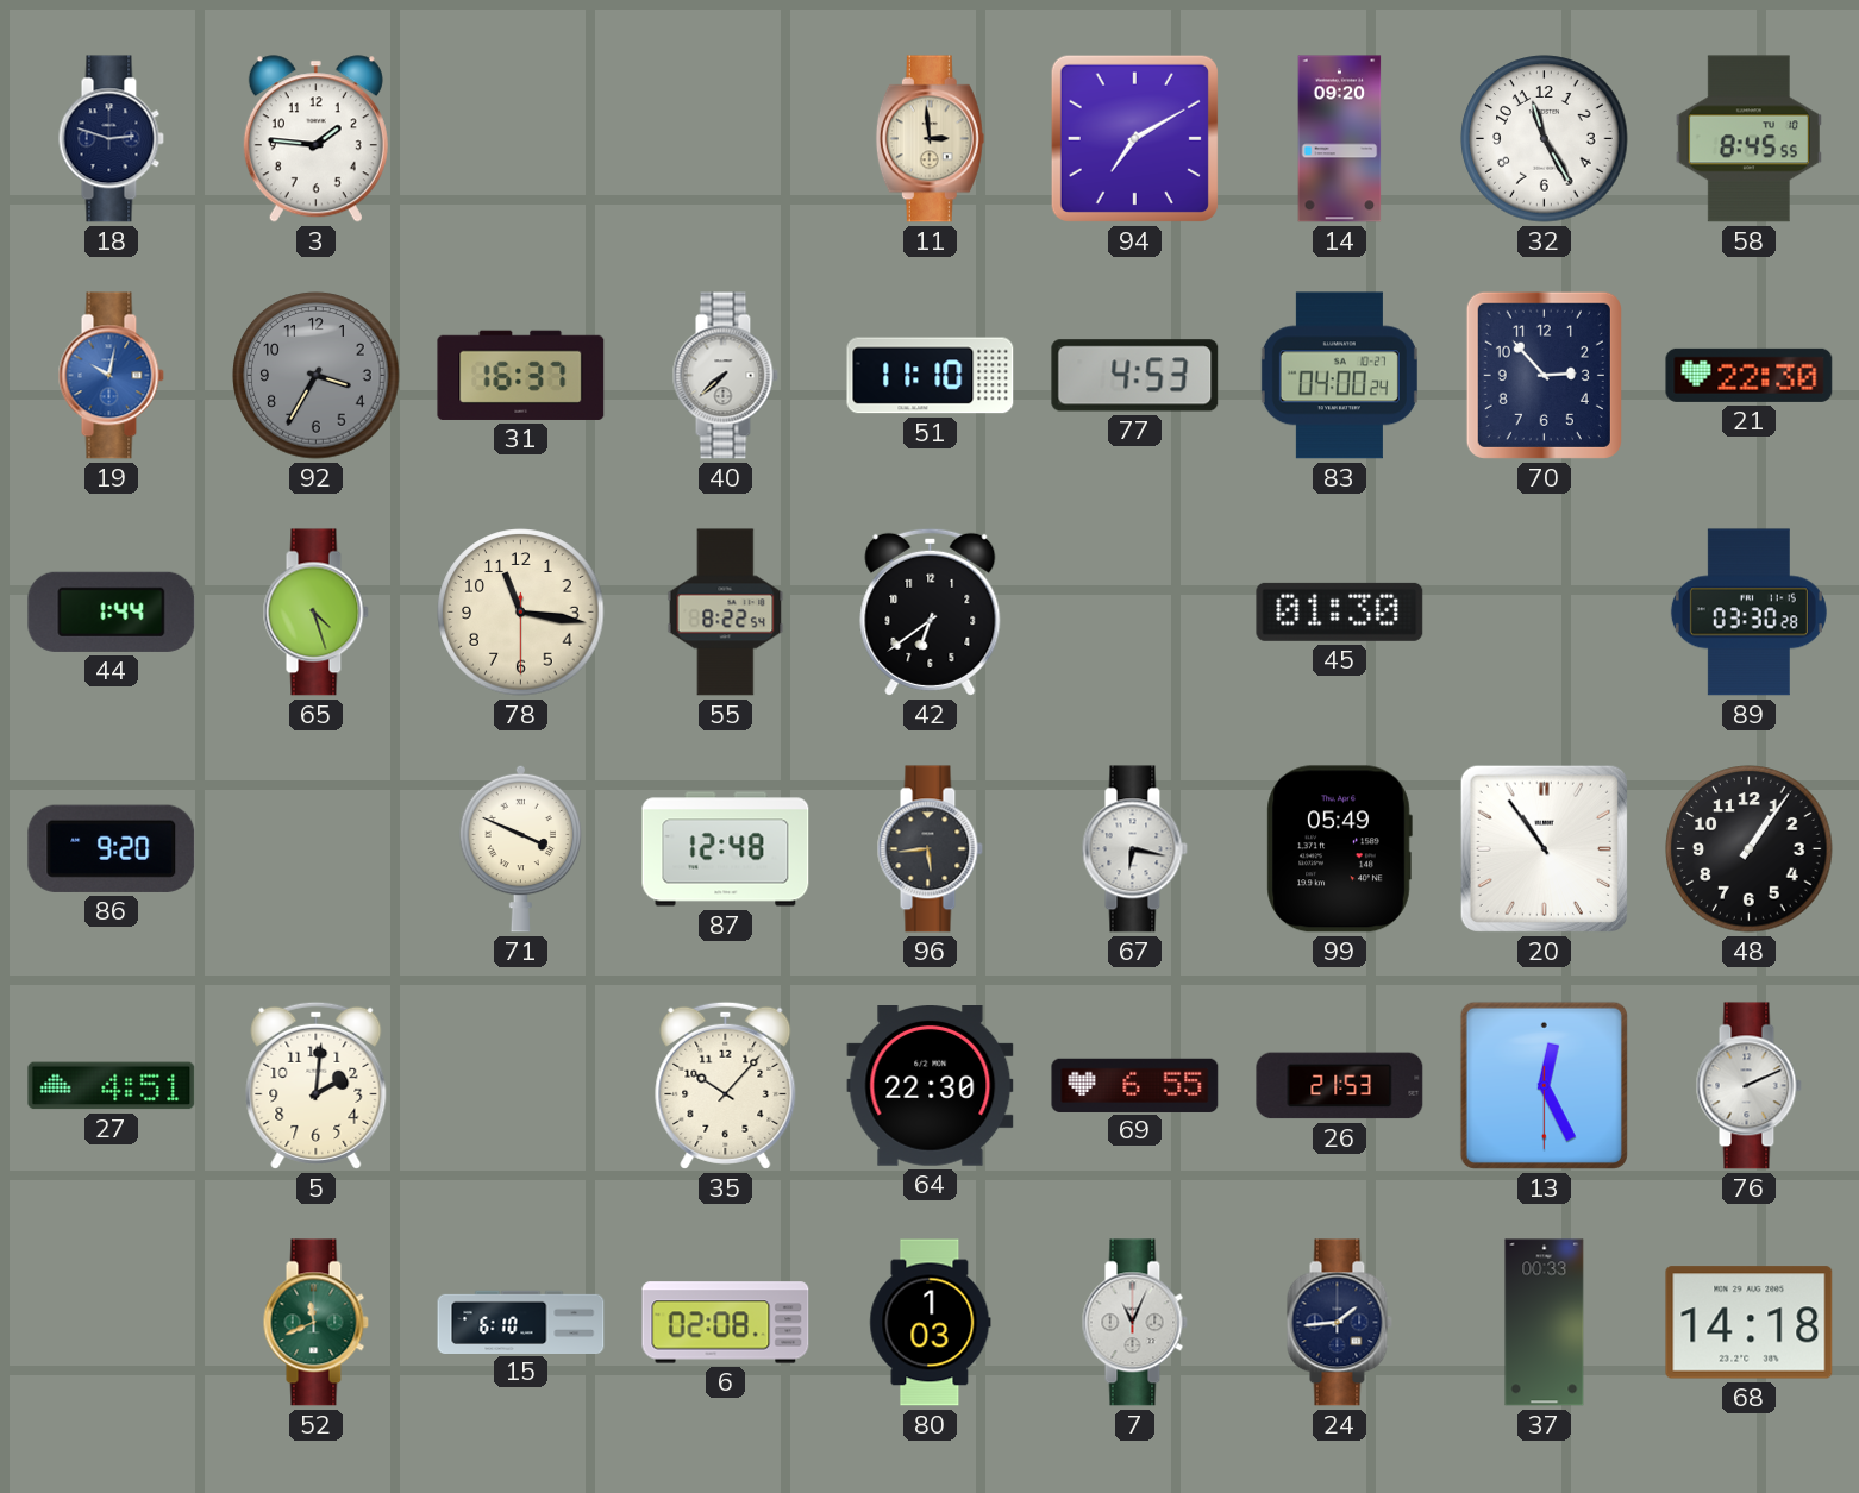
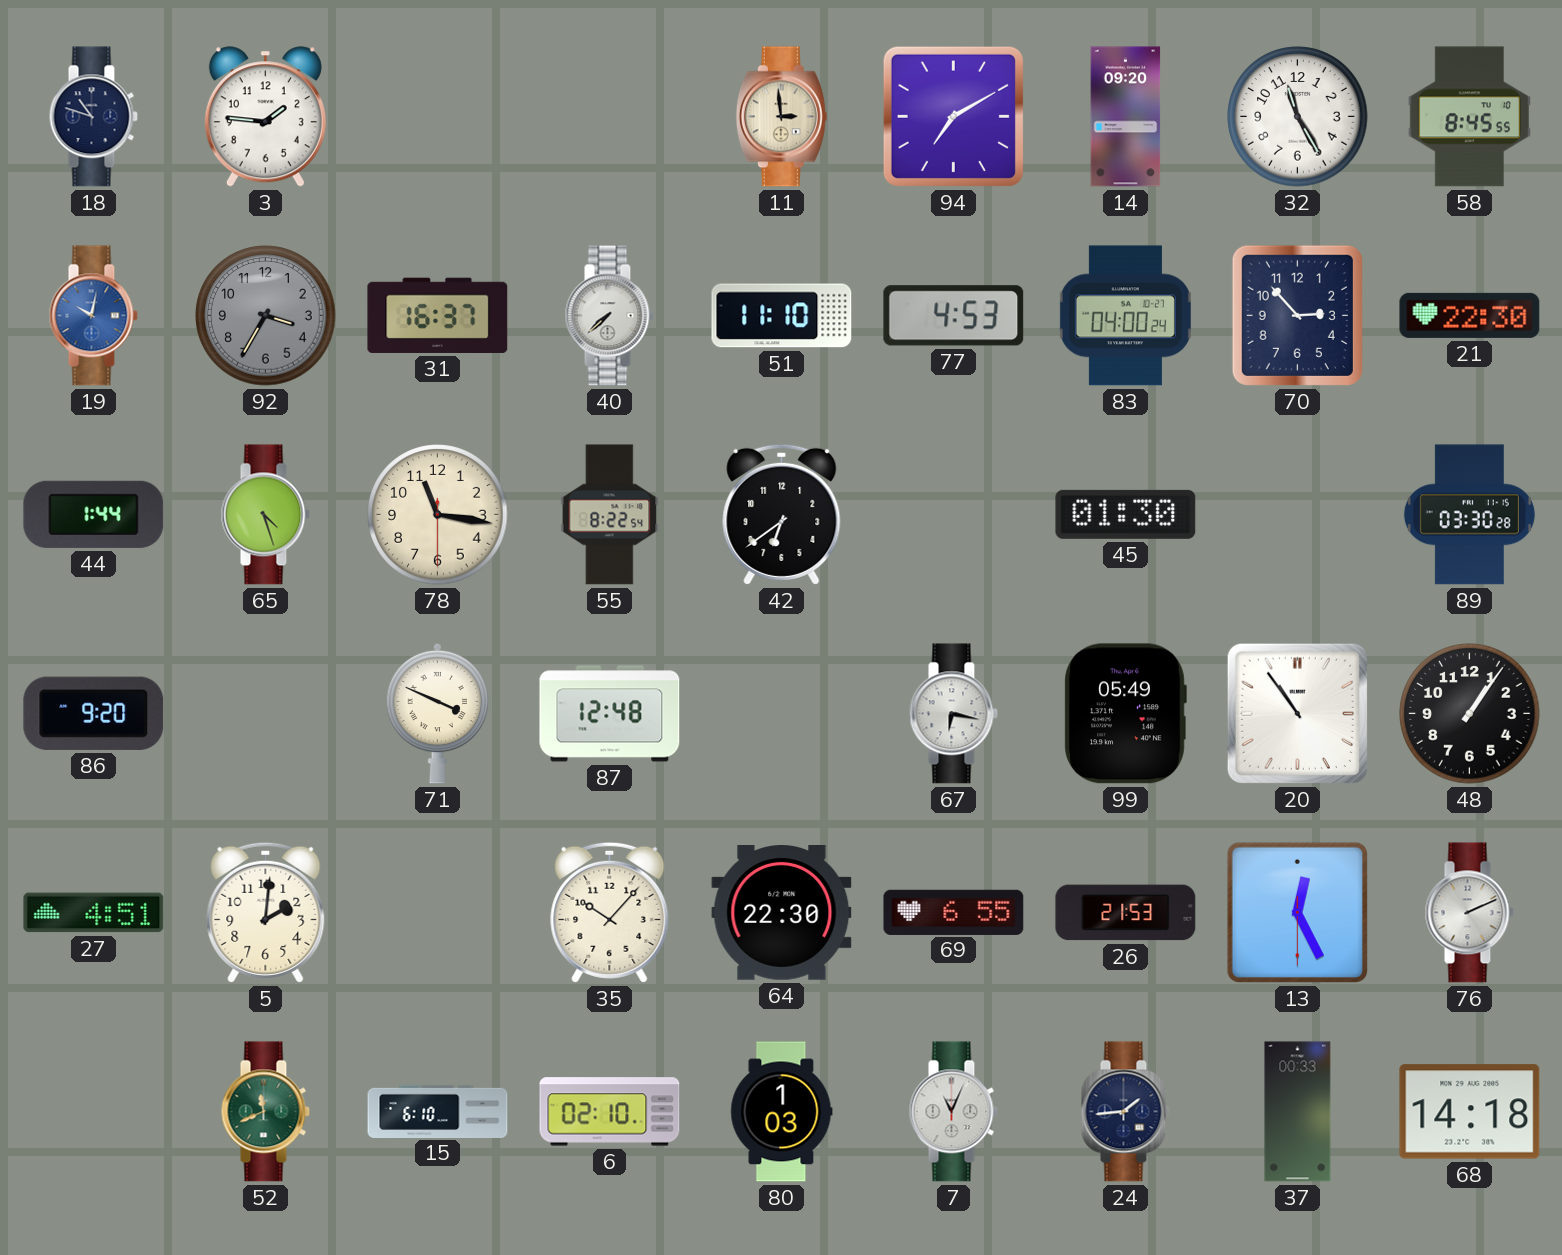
18: 2:48 -> 10:48 (93, 117)
96: 5:44 -> none (929, 849)
6: 02:08 -> 02:10 (610, 1112)
